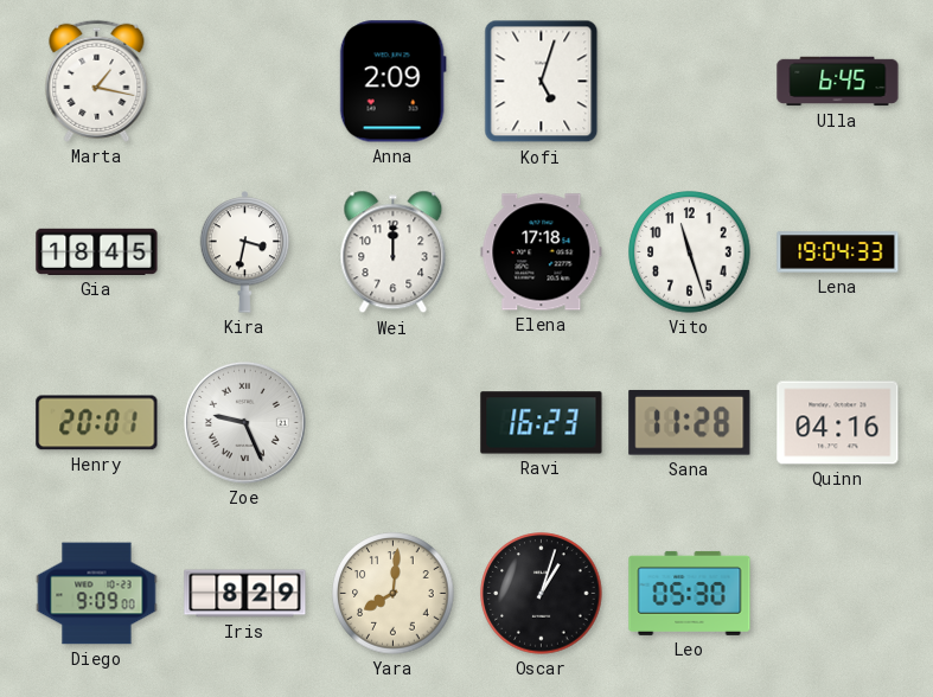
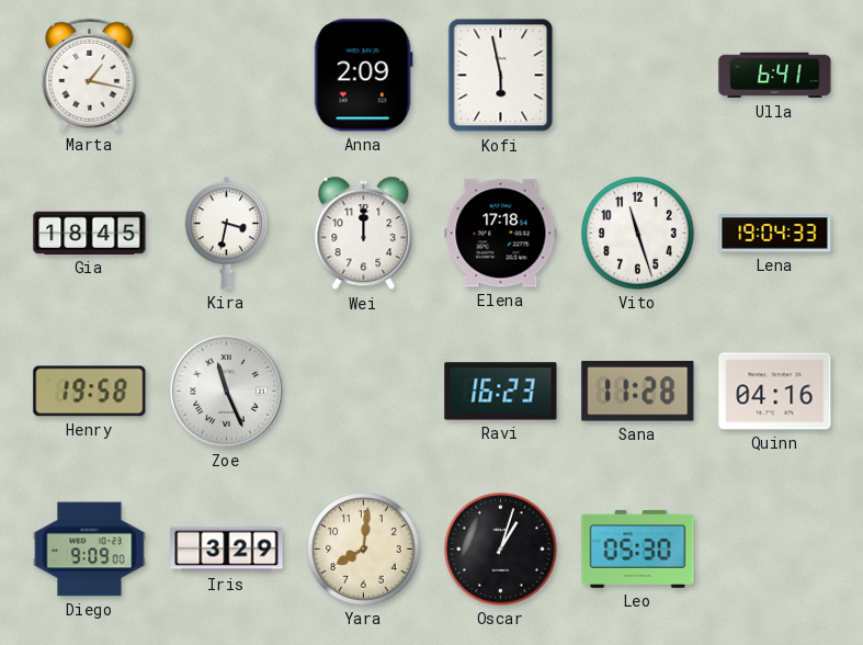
Kofi: 5:03 -> 5:58 (501, 76)
Ulla: 6:45 -> 6:41 (775, 76)
Henry: 20:01 -> 19:58 (90, 392)
Zoe: 9:26 -> 11:26 (226, 391)
Iris: 8:29 -> 3:29 (227, 550)
